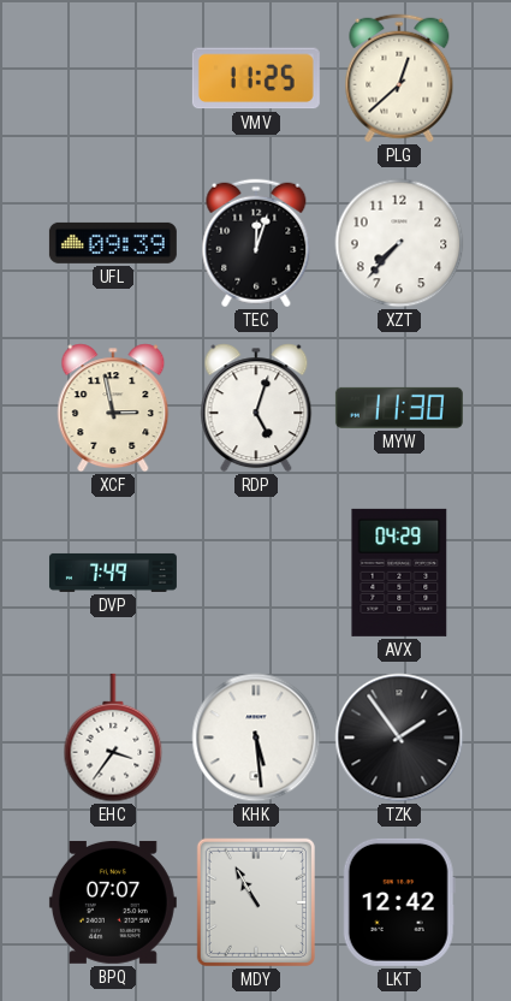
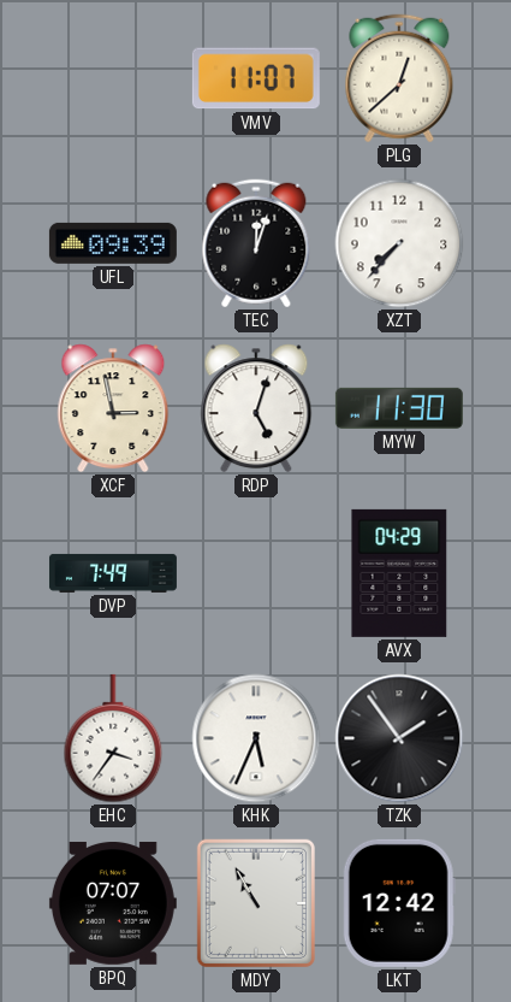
VMV: 11:25 -> 11:07 (256, 78)
KHK: 5:29 -> 5:34 (256, 738)
